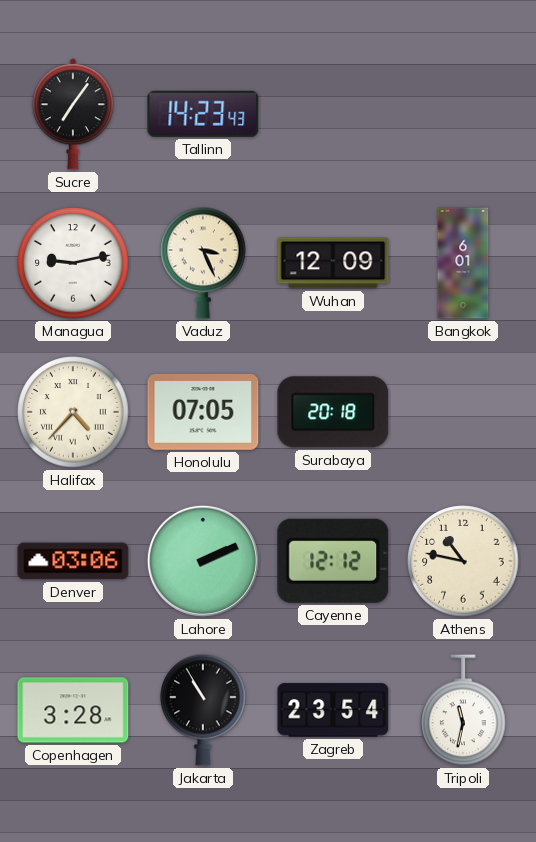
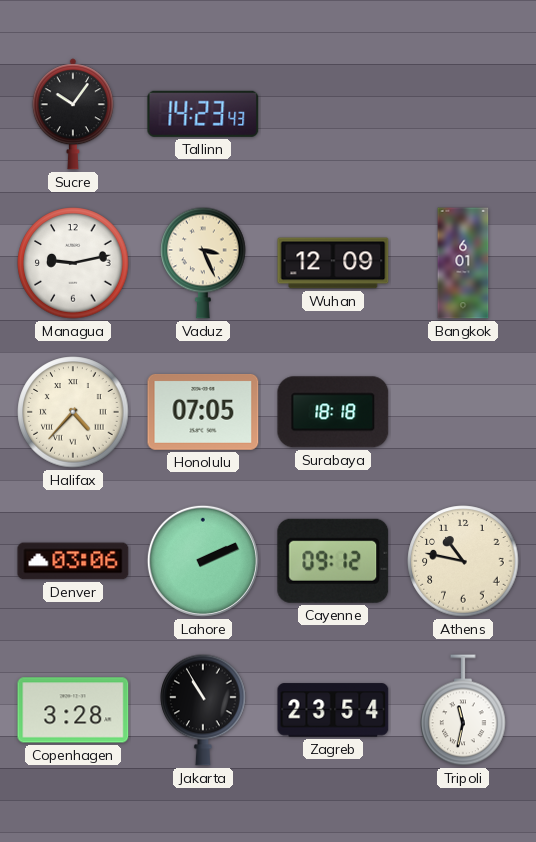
Sucre: 7:06 -> 10:06 (73, 114)
Surabaya: 20:18 -> 18:18 (333, 412)
Cayenne: 12:12 -> 09:12 (333, 561)
